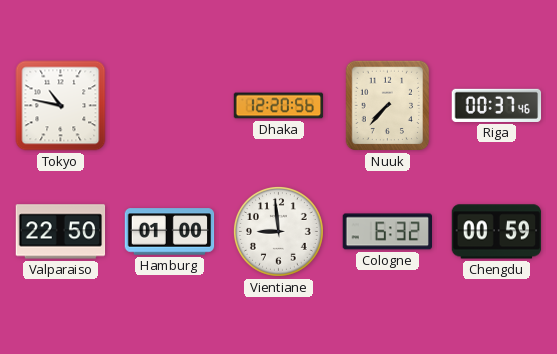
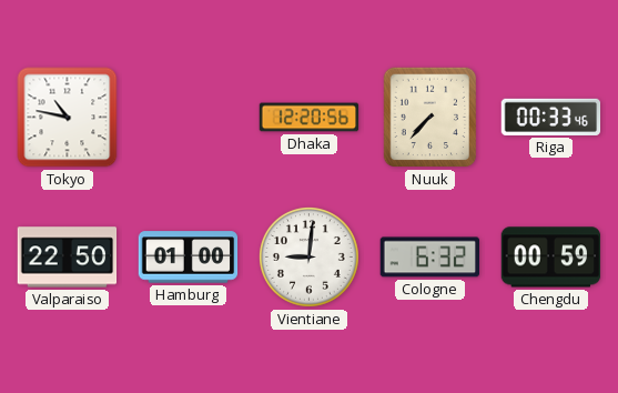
Riga: 00:37 -> 00:33 (551, 117)
Vientiane: 8:59 -> 9:01 (310, 258)
